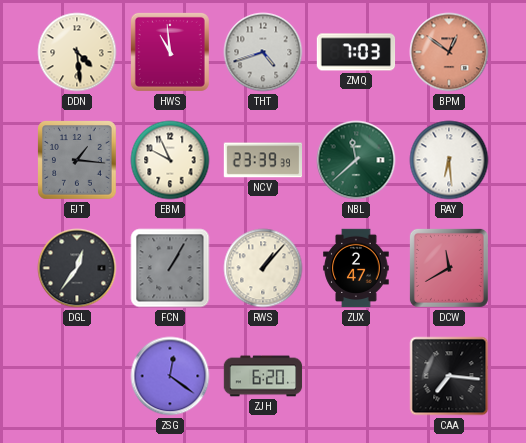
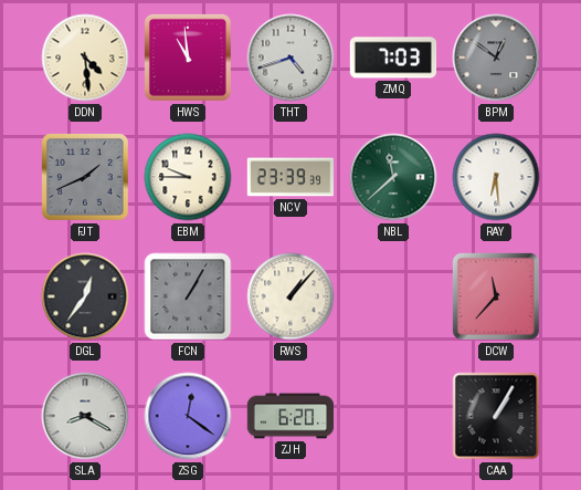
BPM dial: salmon -> grey (496, 58)
FJT: 1:16 -> 1:41 (86, 178)
EBM: 9:56 -> 9:45 (188, 177)
ZUX: 2:47 -> none (356, 268)
DCW: 11:40 -> 11:37 (496, 296)
SLA: none -> 8:20 (85, 416)
CAA: 7:16 -> 1:05 (496, 416)
